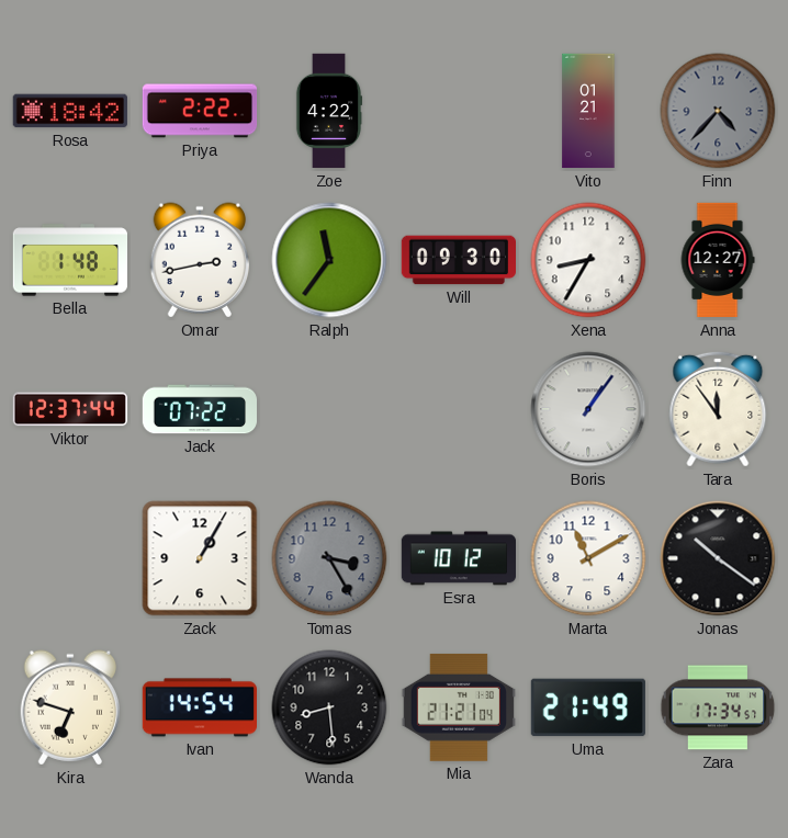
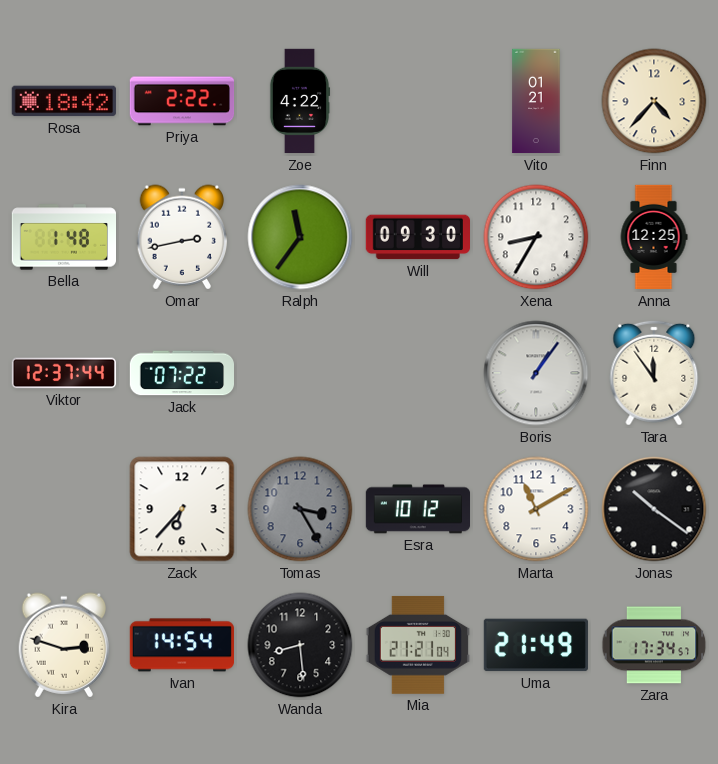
Finn dial: grey -> cream (654, 101)
Anna: 12:27 -> 12:25 (654, 237)
Zack: 1:05 -> 6:37 (182, 509)
Kira: 6:48 -> 2:48 (64, 645)
